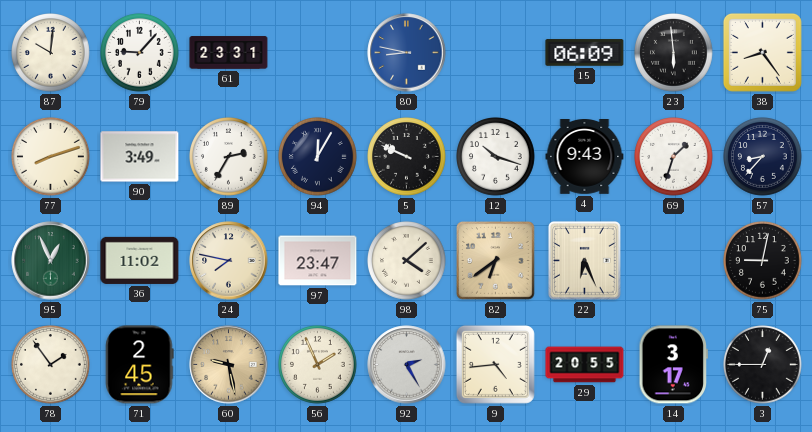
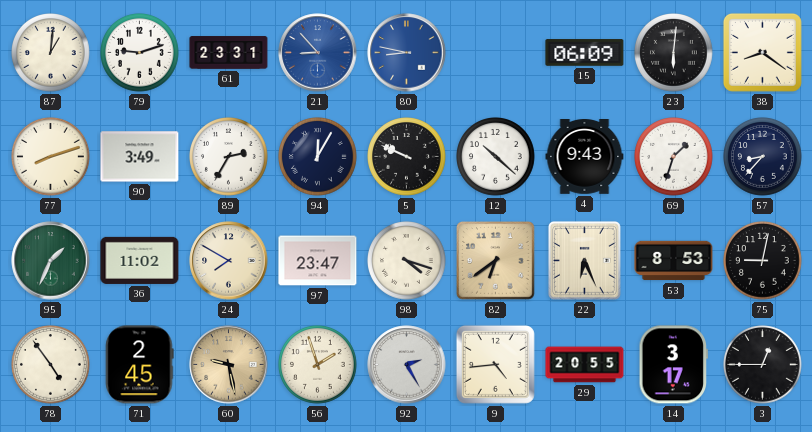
87: 10:01 -> 1:01 (51, 53)
79: 9:07 -> 9:12 (140, 53)
21: none -> 8:53 (318, 53)
23: 5:59 -> 6:01 (674, 53)
38: 8:24 -> 8:21 (762, 52)
12: 10:18 -> 10:22 (496, 157)
95: 12:56 -> 1:34 (51, 261)
24: 7:47 -> 7:50 (229, 261)
98: 4:08 -> 4:18 (407, 261)
53: none -> 8:53 (674, 261)
78: 1:54 -> 4:54 (51, 365)
56: 1:56 -> 1:57 (318, 365)
